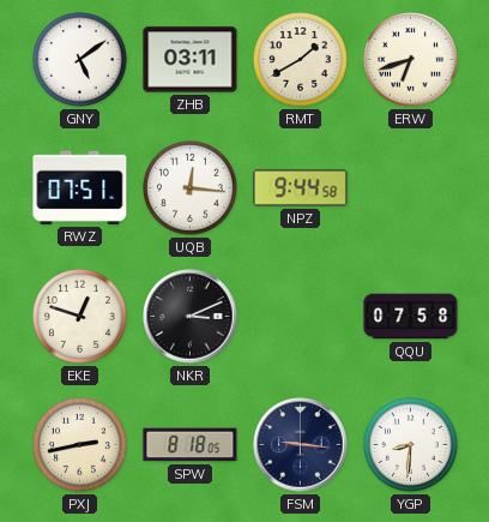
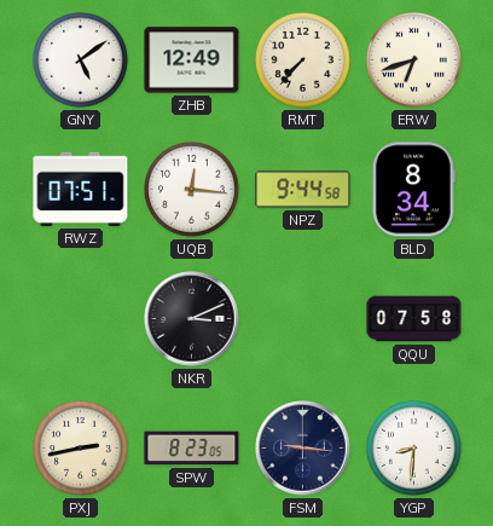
ZHB: 03:11 -> 12:49 (192, 60)
RMT: 1:40 -> 7:37 (303, 60)
BLD: none -> 8:34 (413, 190)
EKE: 12:48 -> none (80, 317)
SPW: 8:18 -> 8:23 (192, 449)
